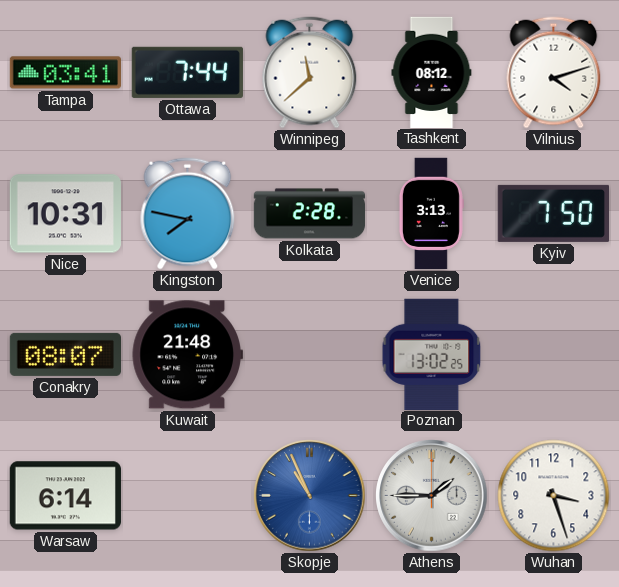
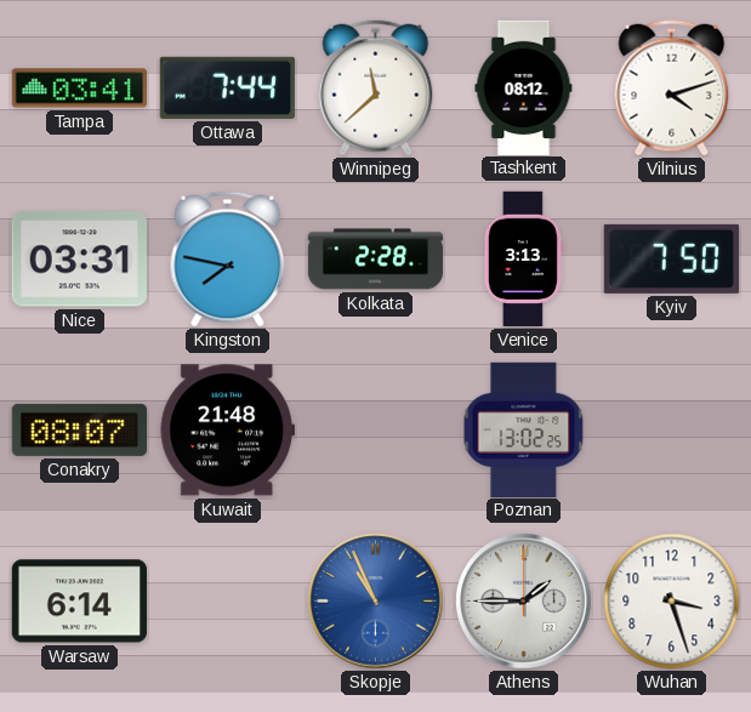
Nice: 10:31 -> 03:31 (79, 260)
